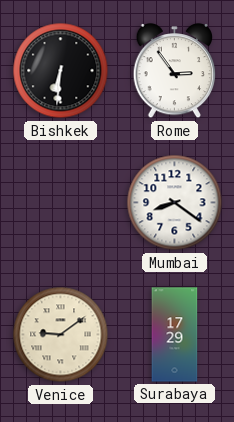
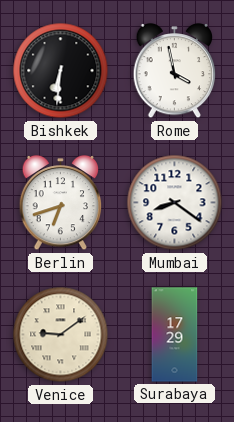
Rome: 2:54 -> 3:58 (175, 71)
Berlin: none -> 6:42 (61, 203)
